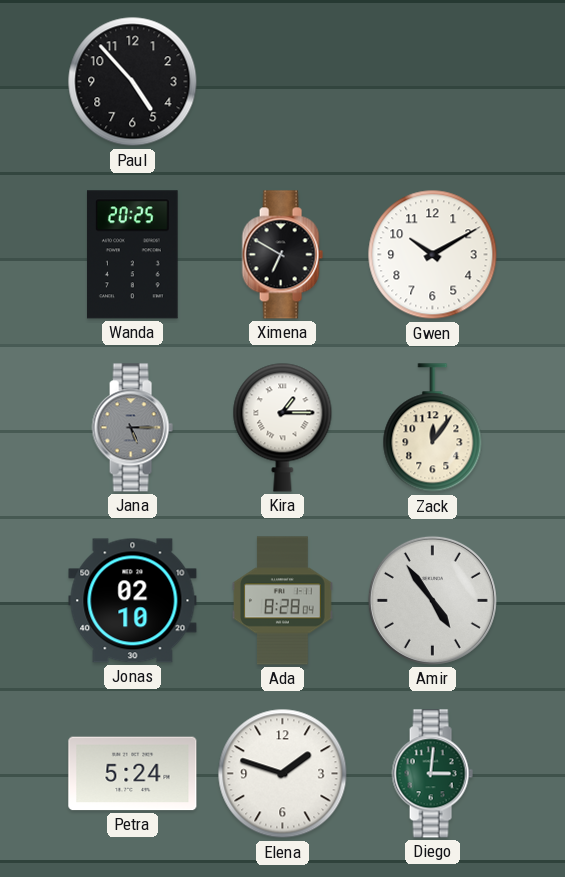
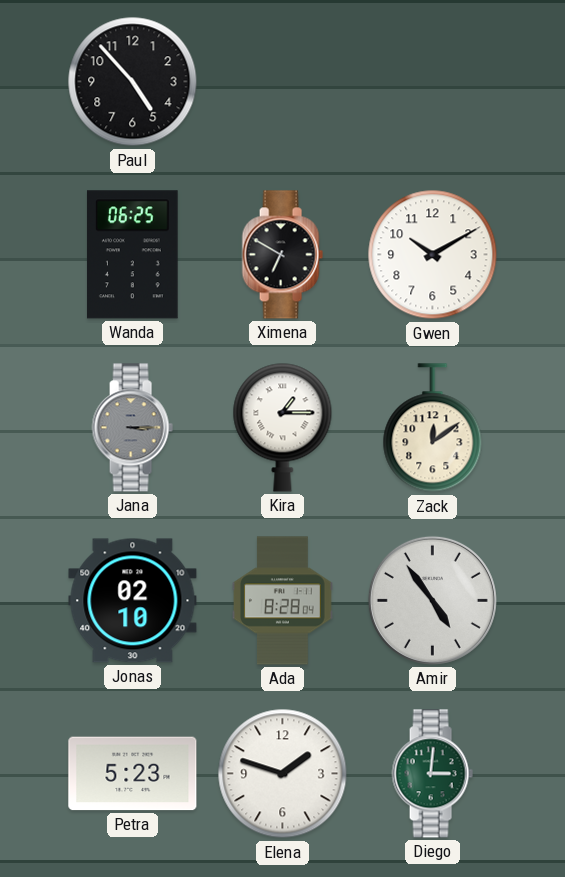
Wanda: 20:25 -> 06:25 (132, 255)
Jana: 5:15 -> 3:15 (132, 428)
Zack: 12:06 -> 12:09 (433, 428)
Petra: 5:24 -> 5:23 (133, 774)
